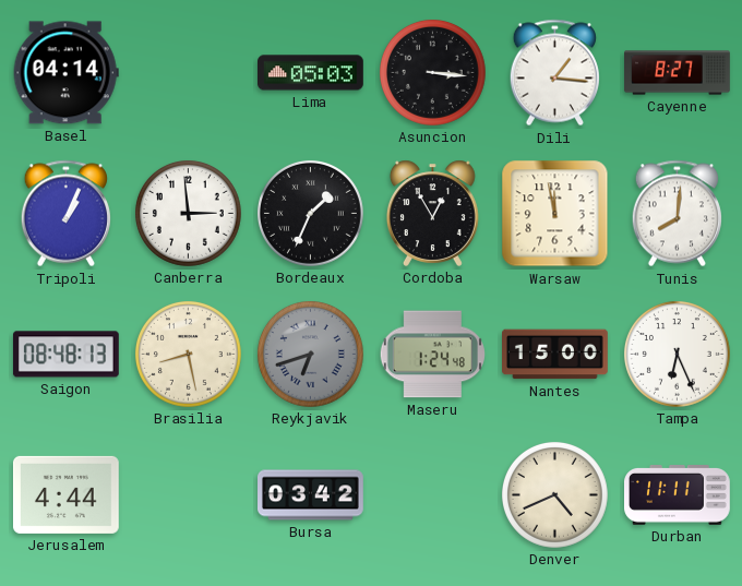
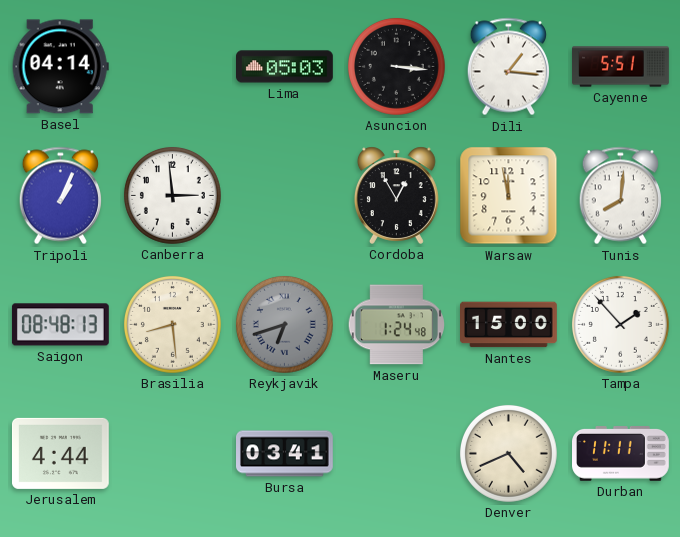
Cayenne: 8:27 -> 5:51 (621, 67)
Bordeaux: 1:34 -> none (310, 213)
Brasilia: 8:28 -> 8:29 (172, 324)
Tampa: 6:26 -> 1:53 (620, 324)
Bursa: 03:42 -> 03:41 (285, 454)
